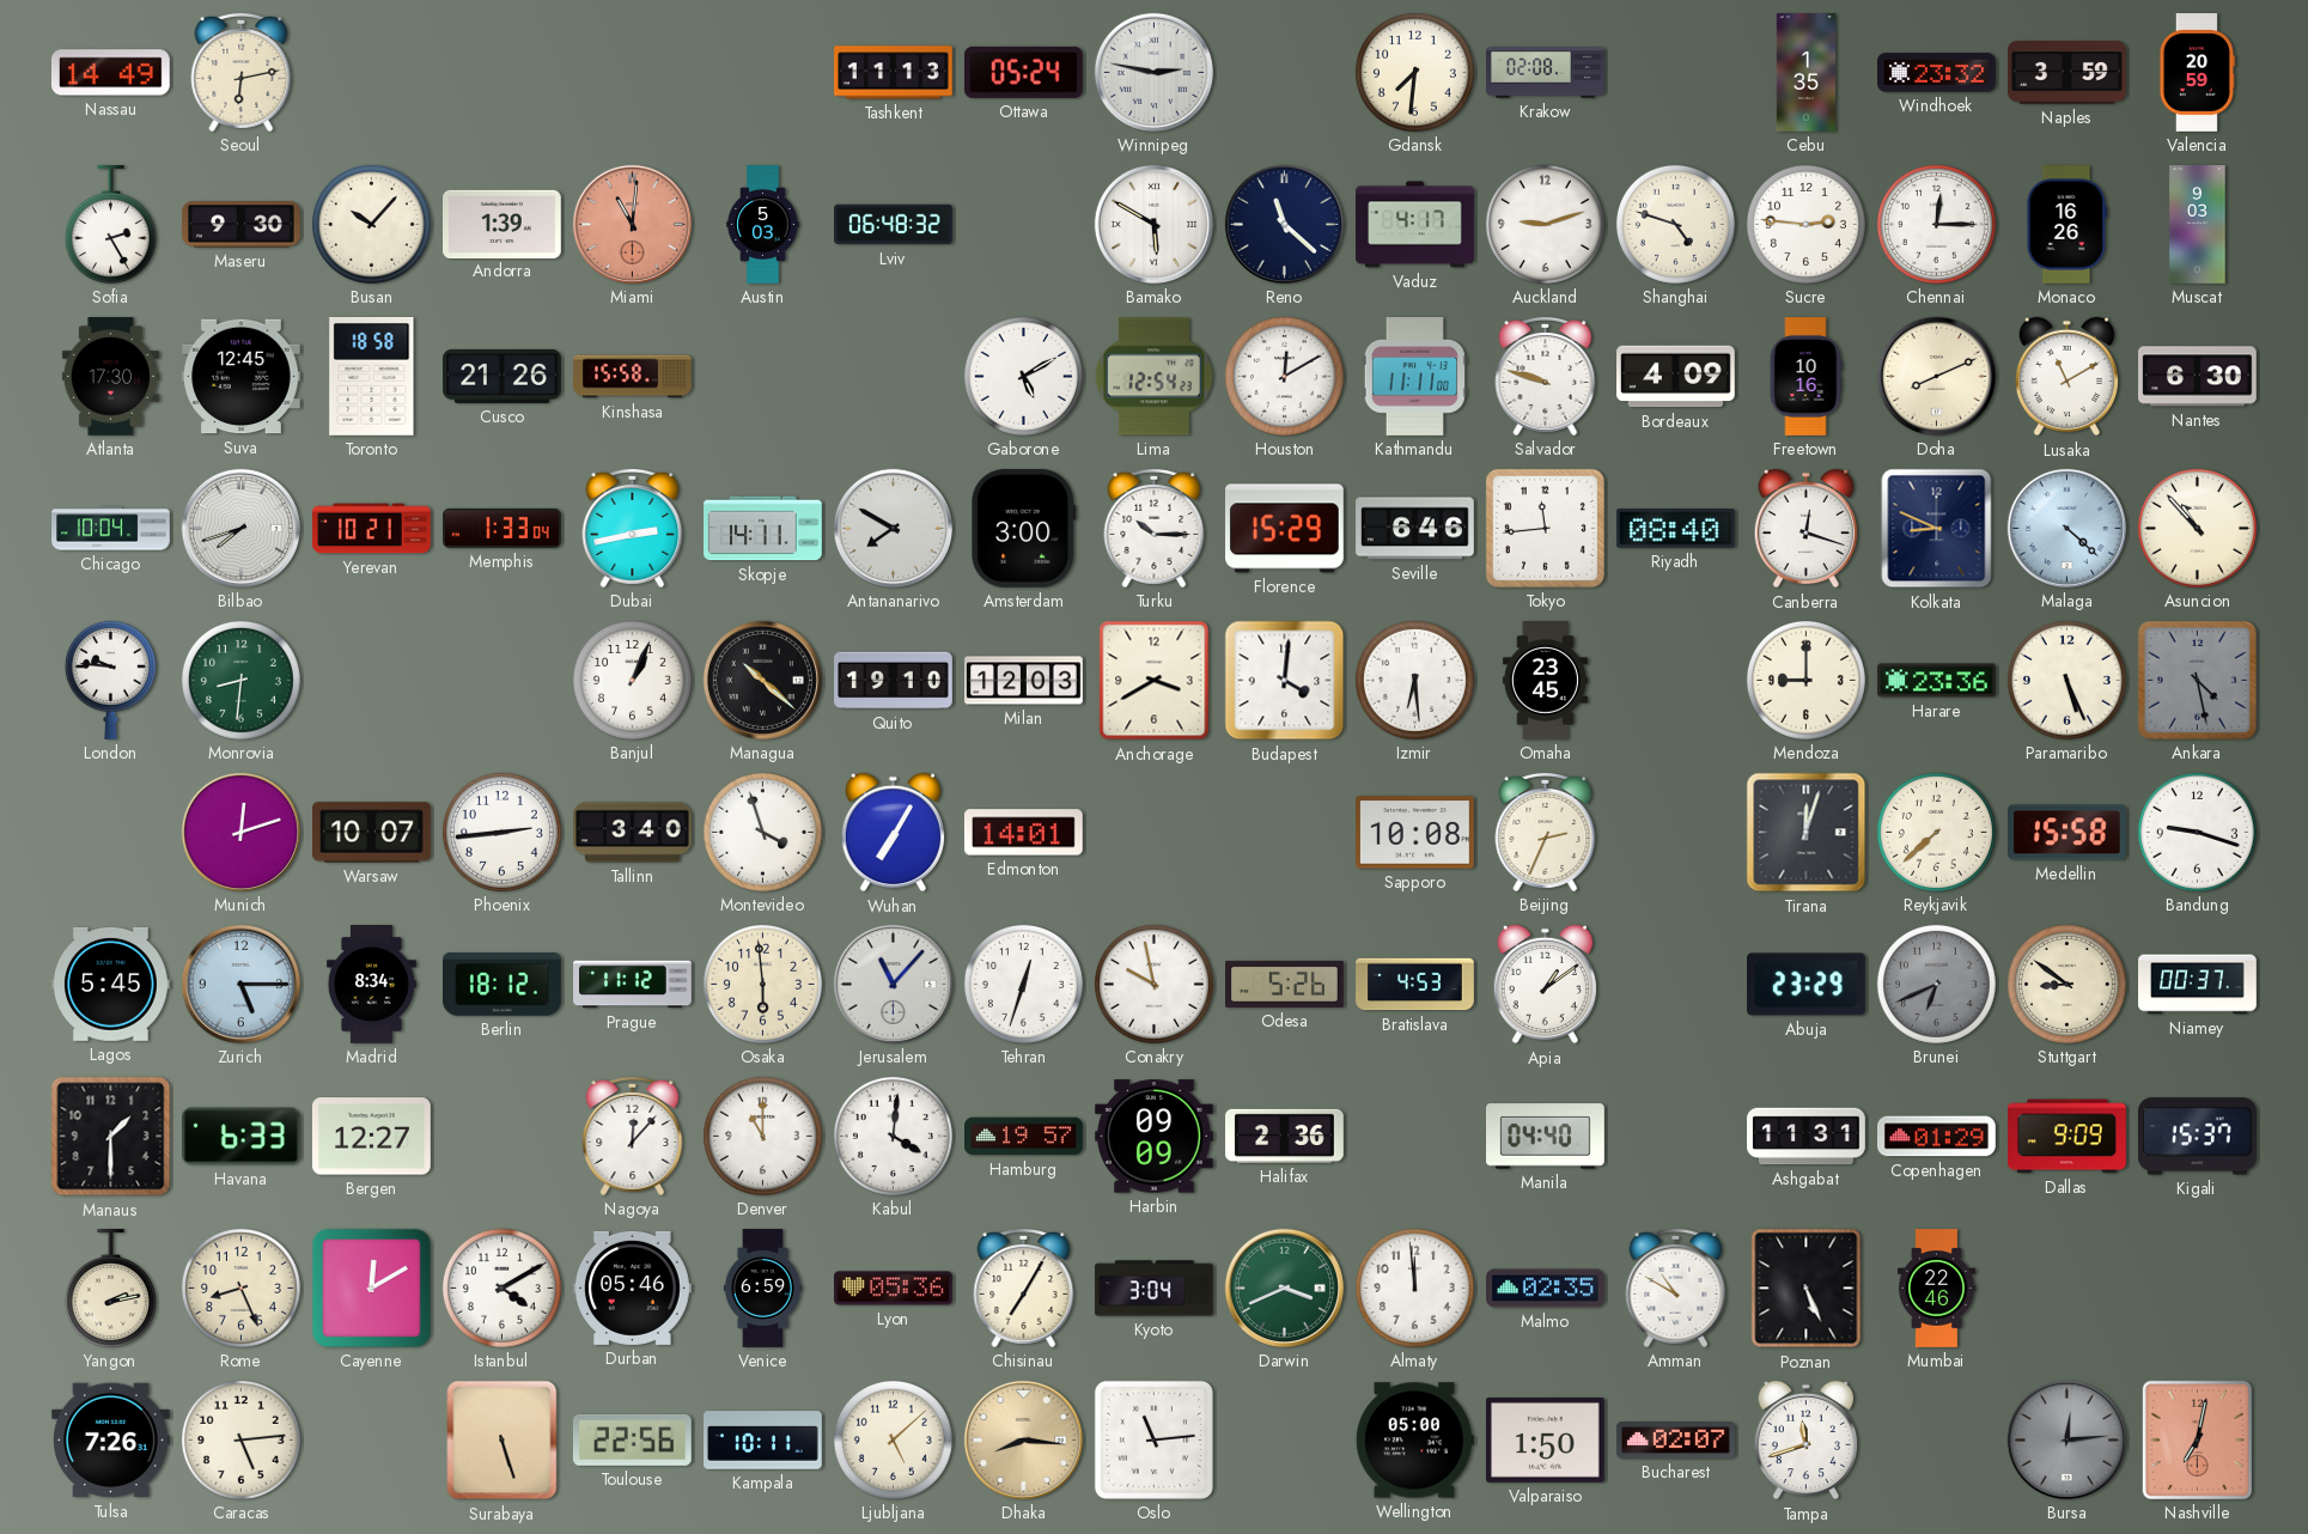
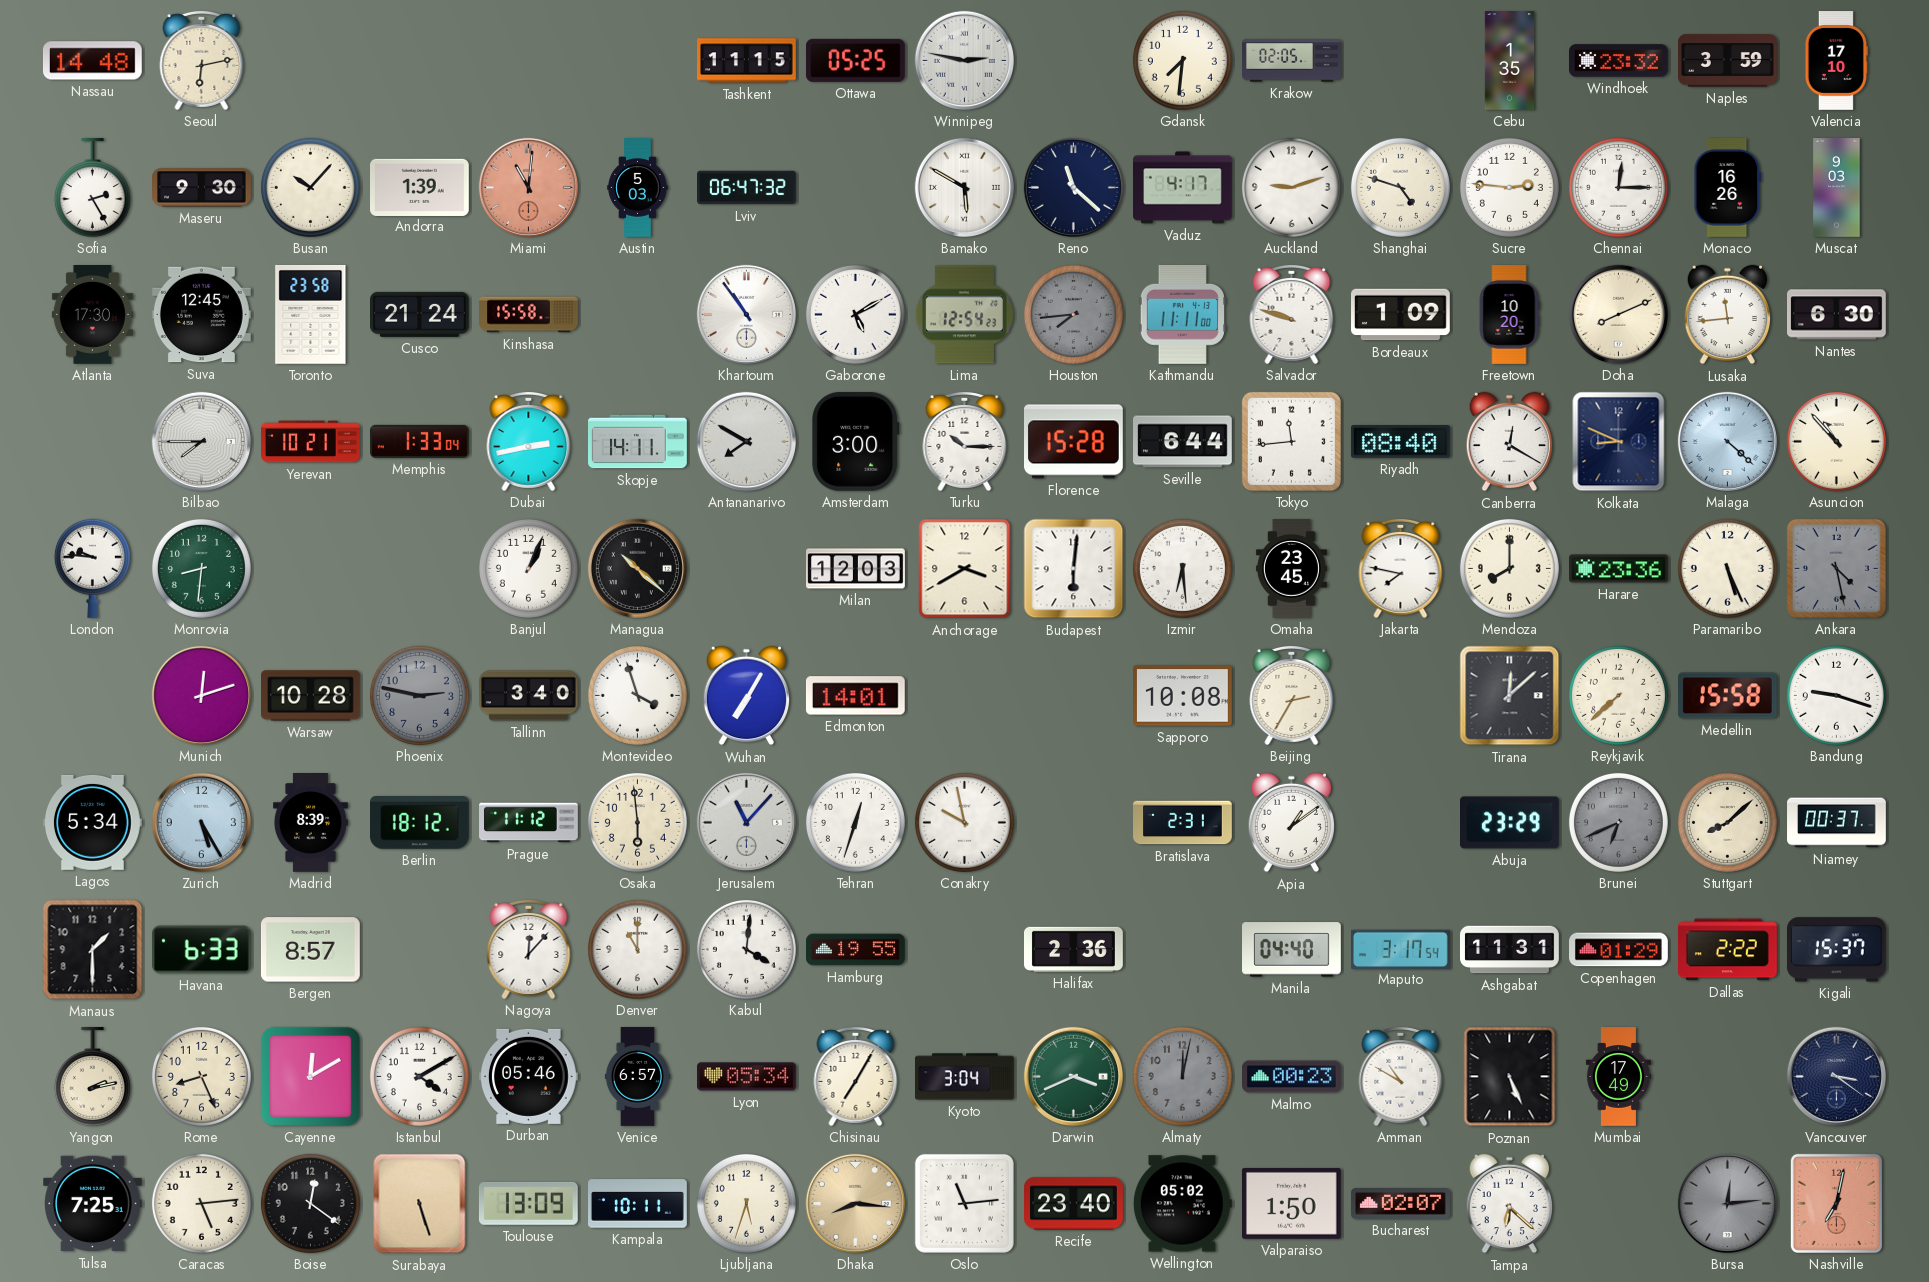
Nassau: 14:49 -> 14:48 (92, 61)
Tashkent: 11:13 -> 11:15 (747, 61)
Ottawa: 05:24 -> 05:25 (855, 60)
Krakow: 02:08 -> 02:05 (1292, 61)
Valencia: 20:59 -> 17:10 (1836, 61)
Lviv: 06:48 -> 06:47 (747, 188)
Toronto: 18:58 -> 23:58 (311, 314)
Cusco: 21:26 -> 21:24 (420, 314)
Khartoum: none -> 10:54 (746, 314)
Houston: 12:10 -> 7:44 (1073, 314)
Houston dial: white -> grey (1073, 314)
Bordeaux: 4:09 -> 1:09 (1401, 315)
Freetown: 10:16 -> 10:20 (1509, 315)
Lusaka: 11:10 -> 11:44 (1727, 315)
Chicago: 10:04 -> none (111, 529)
Bilbao: 7:42 -> 7:45 (201, 441)
Florence: 15:29 -> 15:28 (1074, 442)
Seville: 6:46 -> 6:44 (1183, 442)
Canberra: 12:18 -> 12:20 (1509, 442)
Quito: 19:10 -> none (894, 681)
Budapest: 4:01 -> 6:01 (1074, 569)
Jakarta: none -> 7:47 (1401, 569)
Mendoza: 9:00 -> 8:00 (1509, 568)
Warsaw: 10:07 -> 10:28 (311, 696)
Phoenix: 2:44 -> 2:47 (419, 695)
Phoenix dial: white -> grey (419, 695)
Beijing: 2:34 -> 2:35 (1292, 696)
Tirana: 12:03 -> 12:08 (1510, 696)
Lagos: 5:45 -> 5:34 (92, 822)
Zurich: 5:15 -> 5:25 (201, 822)
Madrid: 8:34 -> 8:39 (310, 823)
Odesa: 5:26 -> none (1285, 984)
Bratislava: 4:53 -> 2:31 (1183, 823)
Stuttgart: 8:51 -> 8:08 (1727, 822)
Bergen: 12:27 -> 8:57 (310, 950)
Hamburg: 19:57 -> 19:55 (856, 950)
Harbin: 09:09 -> none (1153, 1137)
Maputo: none -> 3:17 (1401, 949)
Dallas: 9:09 -> 2:22 (1728, 950)
Venice: 6:59 -> 6:57 (637, 1077)
Lyon: 05:36 -> 05:34 (747, 1077)
Almaty: 11:59 -> 12:02 (1182, 1076)
Almaty dial: white -> grey (1182, 1076)
Malmo: 02:35 -> 00:23 (1292, 1077)
Mumbai: 22:46 -> 17:49 (1618, 1077)
Vancouver: none -> 3:21 (1836, 1076)
Tulsa: 7:26 -> 7:25 (93, 1204)
Boise: none -> 12:21 (310, 1203)
Toulouse: 22:56 -> 13:09 (528, 1203)
Ljubljana: 5:08 -> 5:33 (746, 1203)
Recife: none -> 23:40 (1074, 1204)
Wellington: 05:00 -> 05:02 (1182, 1204)
Tampa: 11:42 -> 6:22 (1509, 1204)
